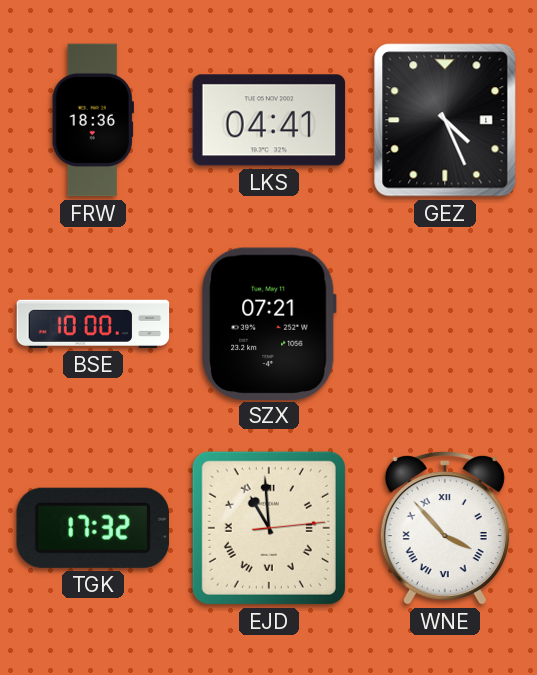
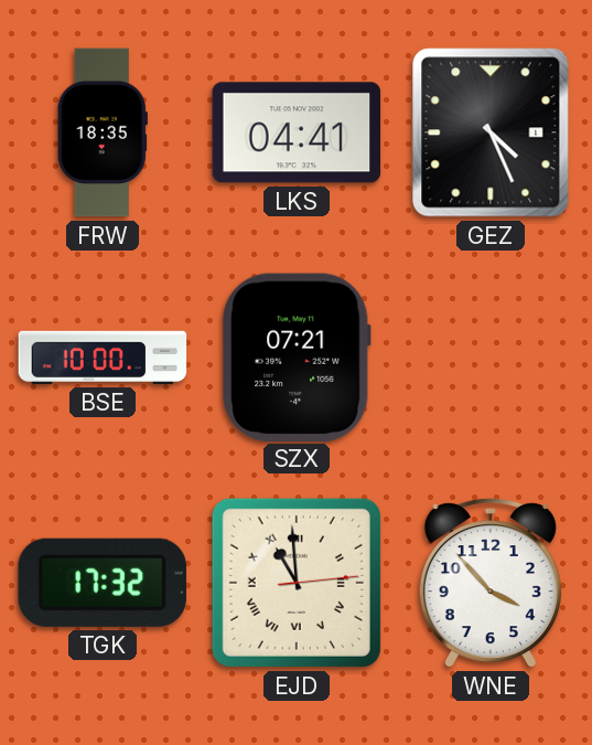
FRW: 18:36 -> 18:35 (103, 132)
WNE numerals: Roman -> Arabic (491, 583)
